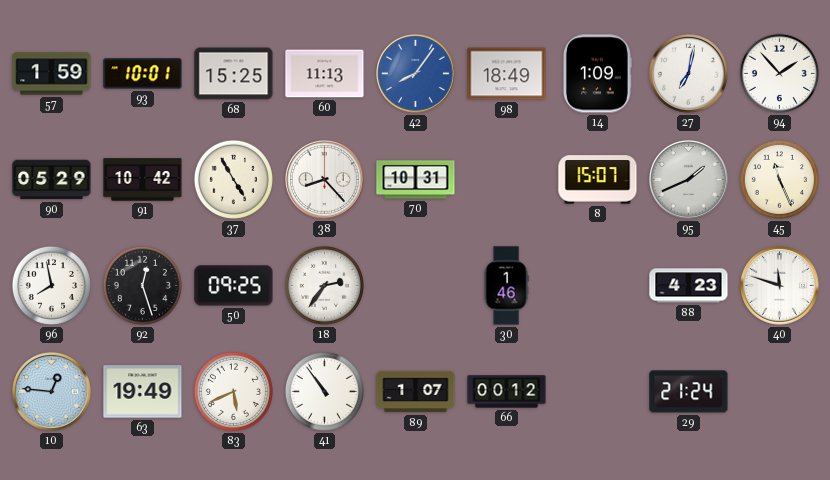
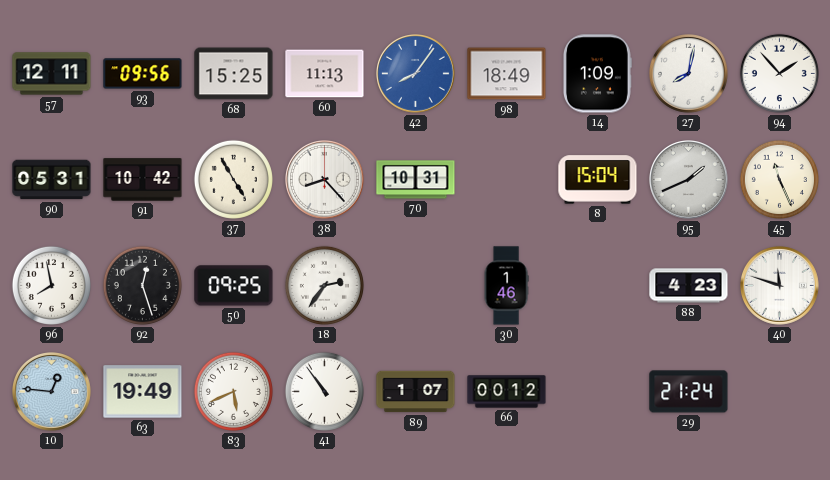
57: 1:59 -> 12:11 (52, 74)
93: 10:01 -> 09:56 (143, 74)
27: 7:02 -> 8:02 (689, 74)
90: 05:29 -> 05:31 (52, 180)
8: 15:07 -> 15:04 (598, 180)
